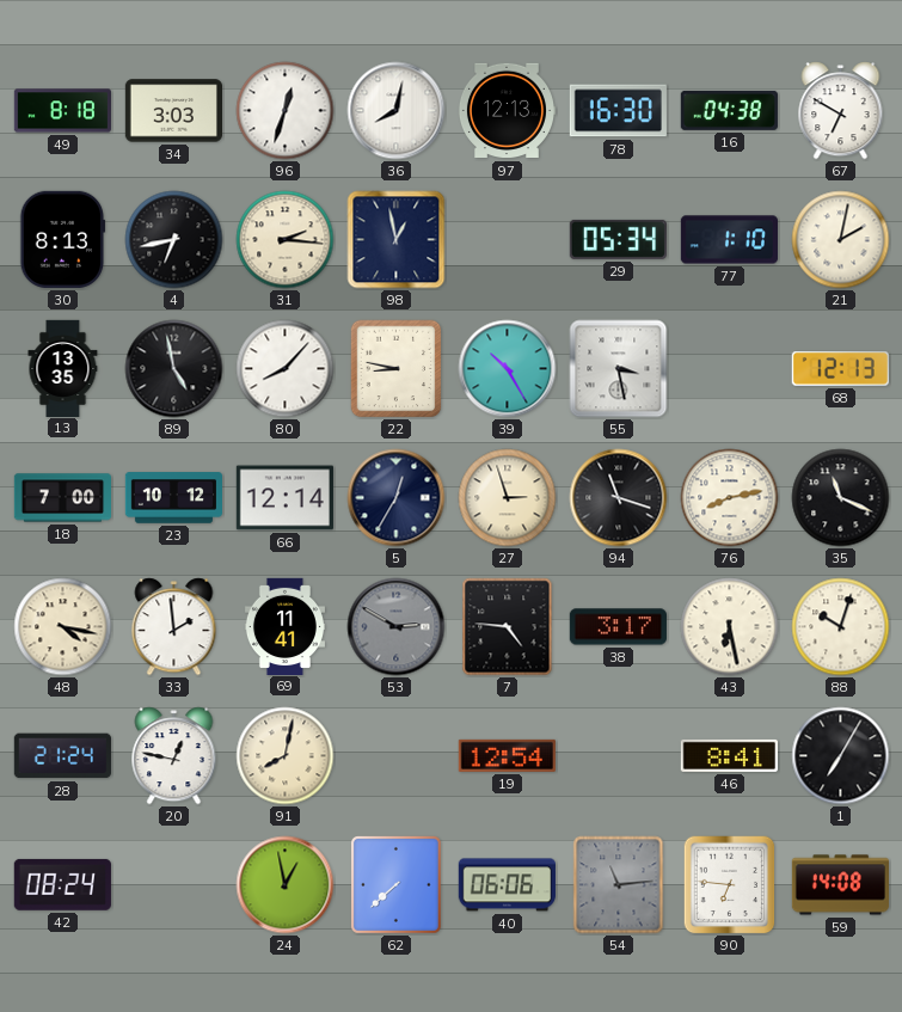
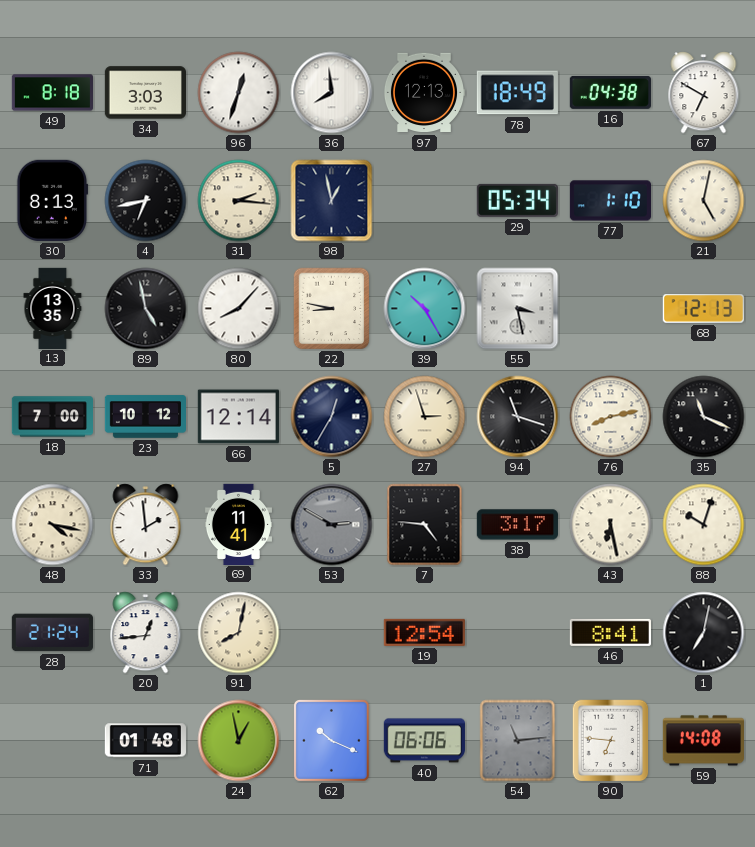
36: 8:02 -> 7:59 (332, 93)
78: 16:30 -> 18:49 (517, 93)
21: 2:02 -> 5:02 (704, 201)
20: 12:47 -> 12:44 (146, 633)
1: 7:05 -> 7:02 (704, 633)
42: 08:24 -> none (62, 884)
71: none -> 01:48 (145, 741)
62: 7:38 -> 10:19 (331, 740)
